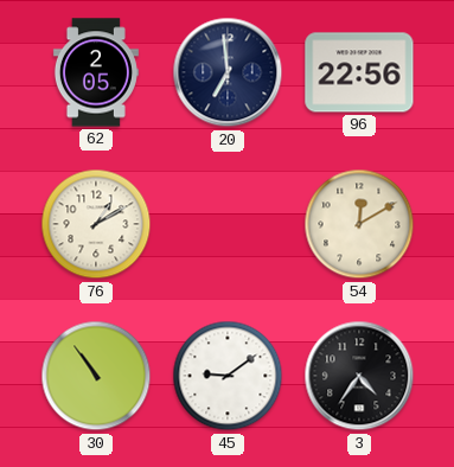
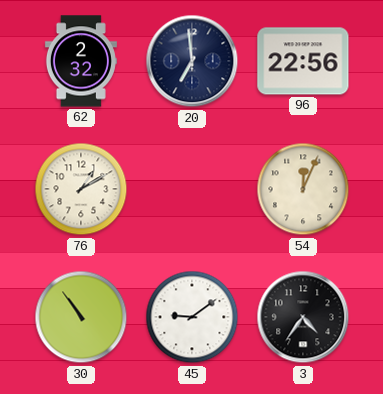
62: 2:05 -> 2:32 (81, 61)
54: 12:10 -> 12:04 (303, 189)
